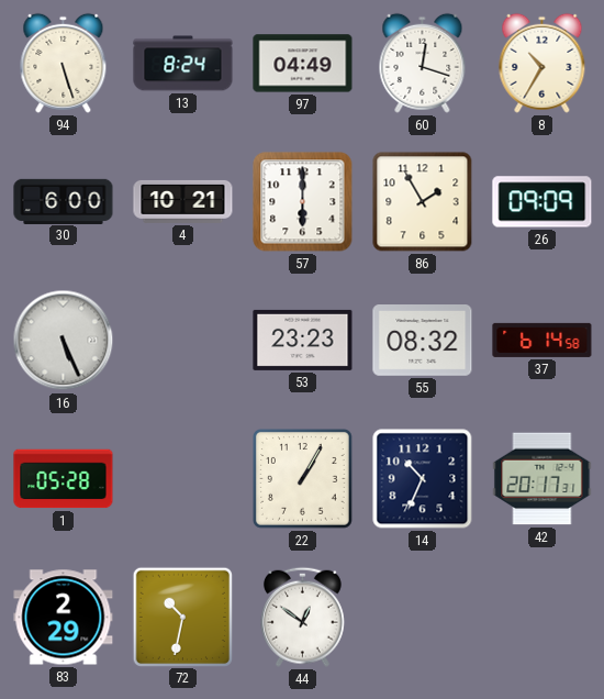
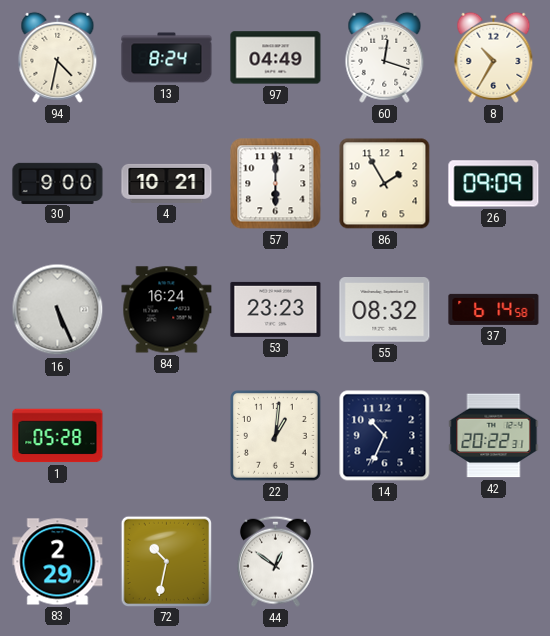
94: 5:27 -> 4:32 (58, 57)
30: 6:00 -> 9:00 (58, 183)
84: none -> 16:24 (167, 310)
22: 1:05 -> 1:01 (276, 436)
42: 20:17 -> 20:22 (494, 436)
